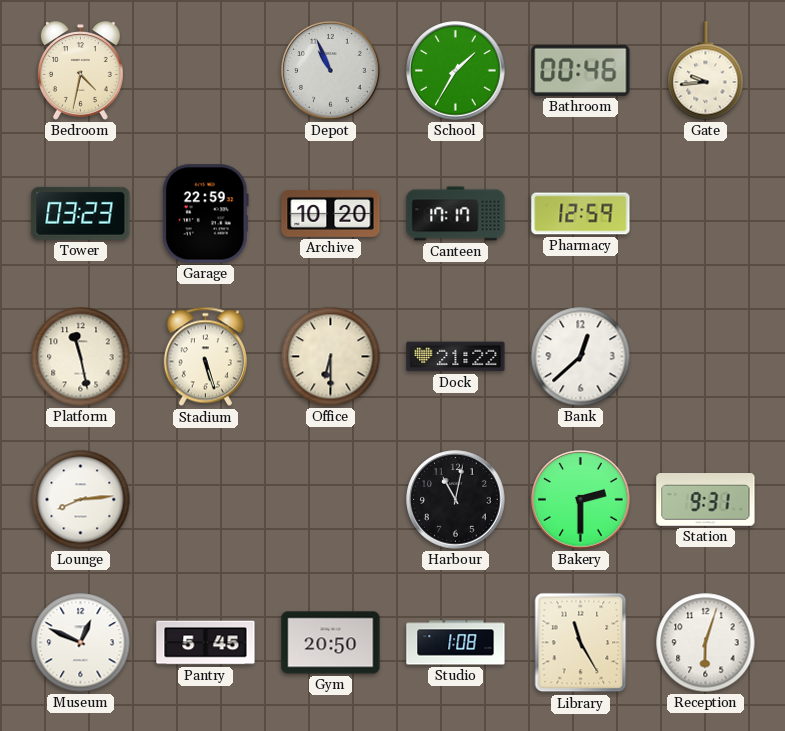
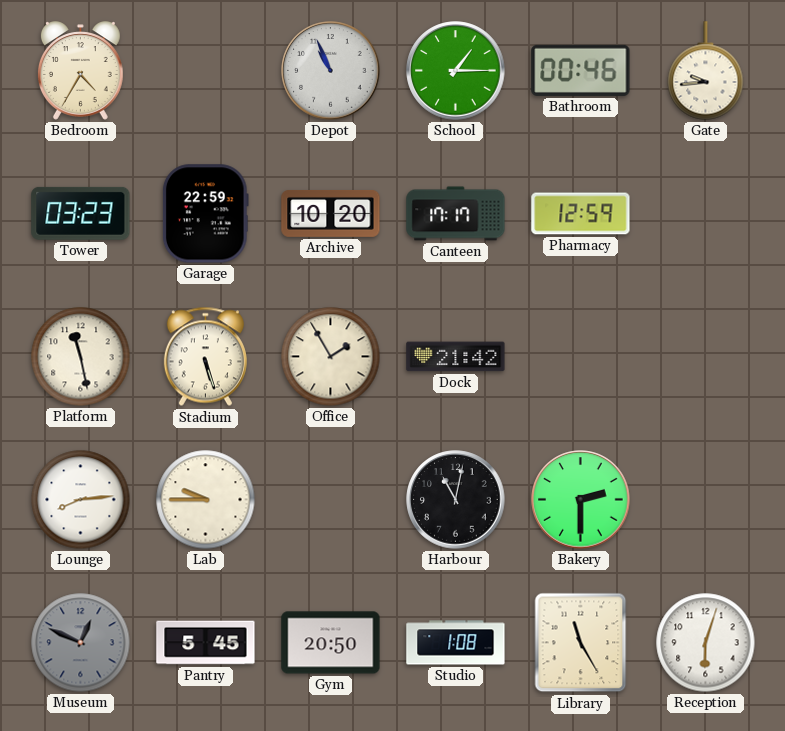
Bedroom: 4:32 -> 4:35 (80, 71)
School: 1:35 -> 1:15 (456, 71)
Office: 6:30 -> 1:55 (331, 357)
Dock: 21:22 -> 21:42 (456, 357)
Bank: 12:38 -> none (581, 357)
Lab: none -> 9:45 (206, 500)
Station: 9:31 -> none (706, 500)
Museum dial: white -> grey (81, 643)
